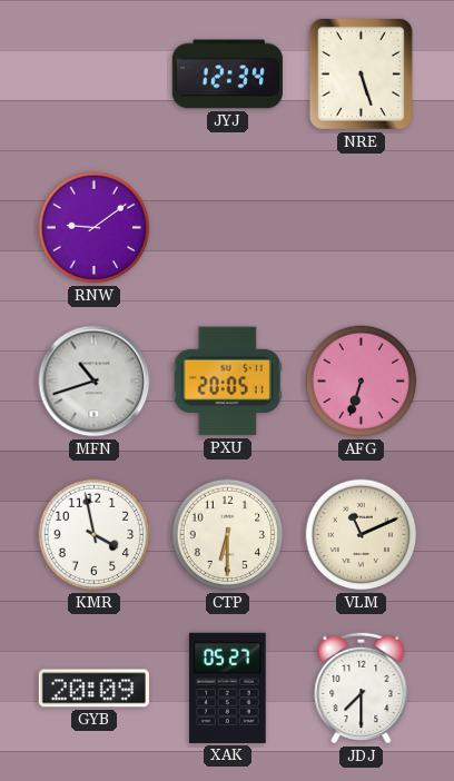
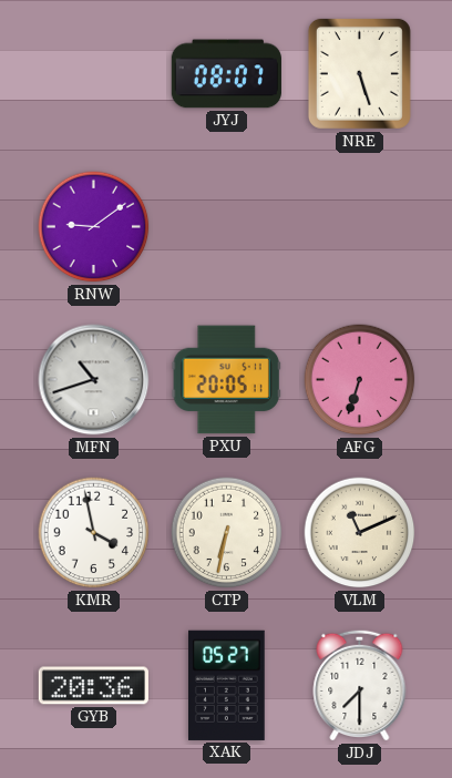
JYJ: 12:34 -> 08:07 (226, 74)
CTP: 6:30 -> 6:32 (227, 533)
GYB: 20:09 -> 20:36 (93, 686)
